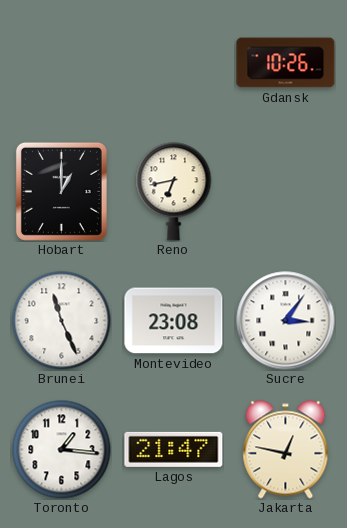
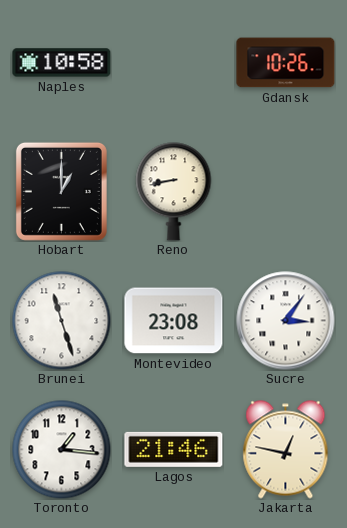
Naples: none -> 10:58 (62, 63)
Reno: 6:43 -> 8:43 (174, 192)
Brunei: 11:26 -> 11:27 (62, 321)
Lagos: 21:47 -> 21:46 (174, 449)
